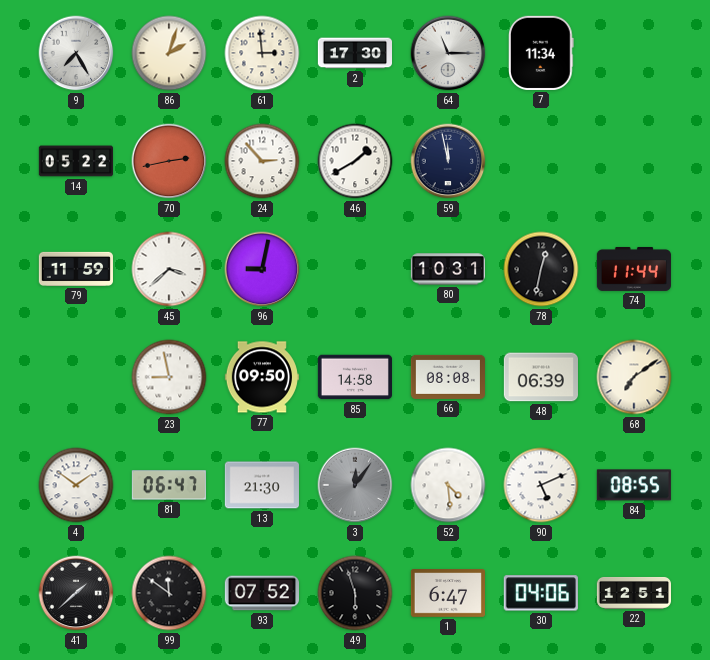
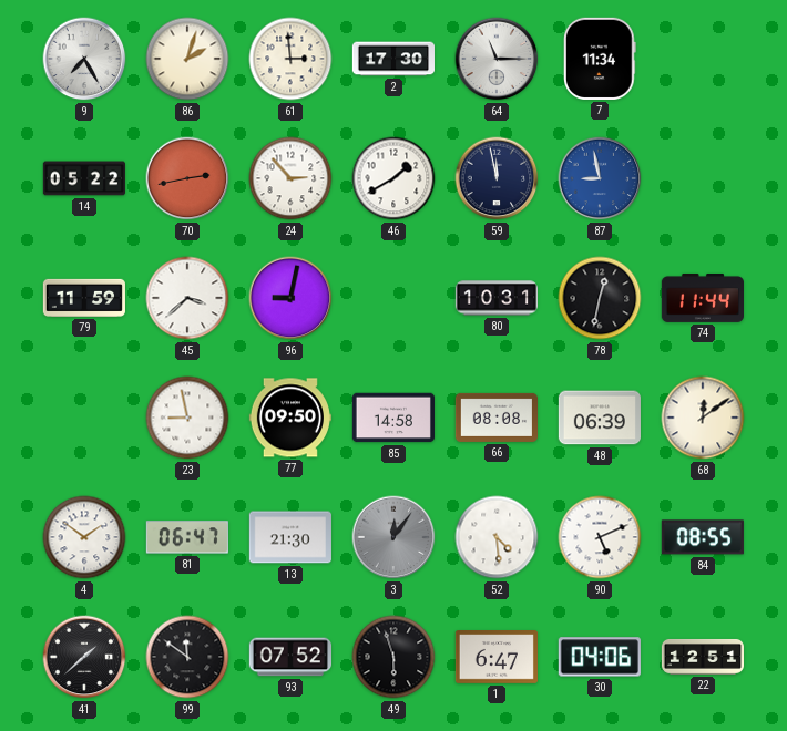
87: none -> 8:58 (600, 178)
68: 7:09 -> 12:09 (703, 418)
